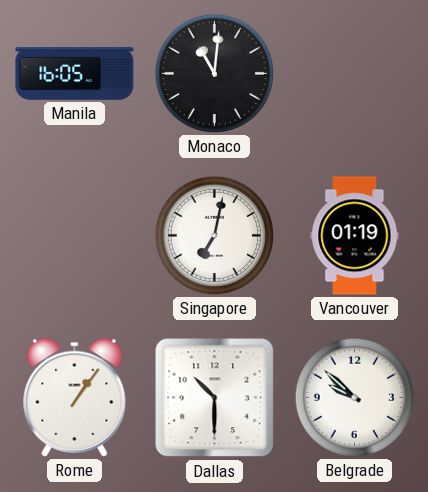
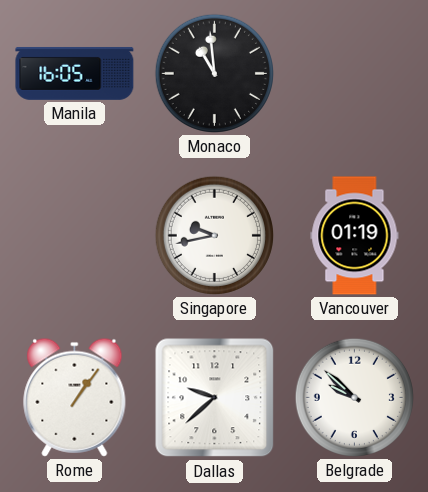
Monaco: 11:01 -> 10:59 (214, 73)
Singapore: 7:02 -> 9:43 (214, 235)
Dallas: 10:30 -> 9:38 (215, 398)
